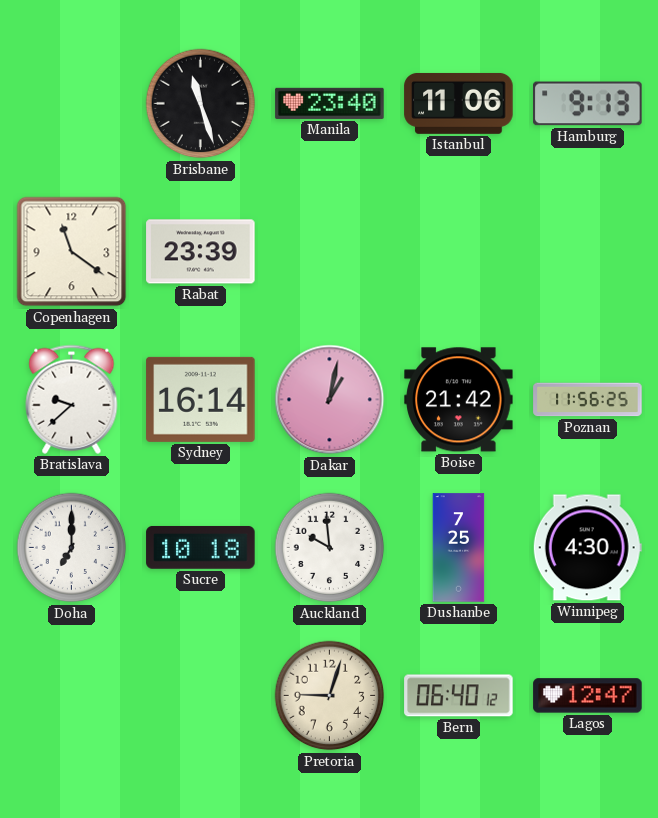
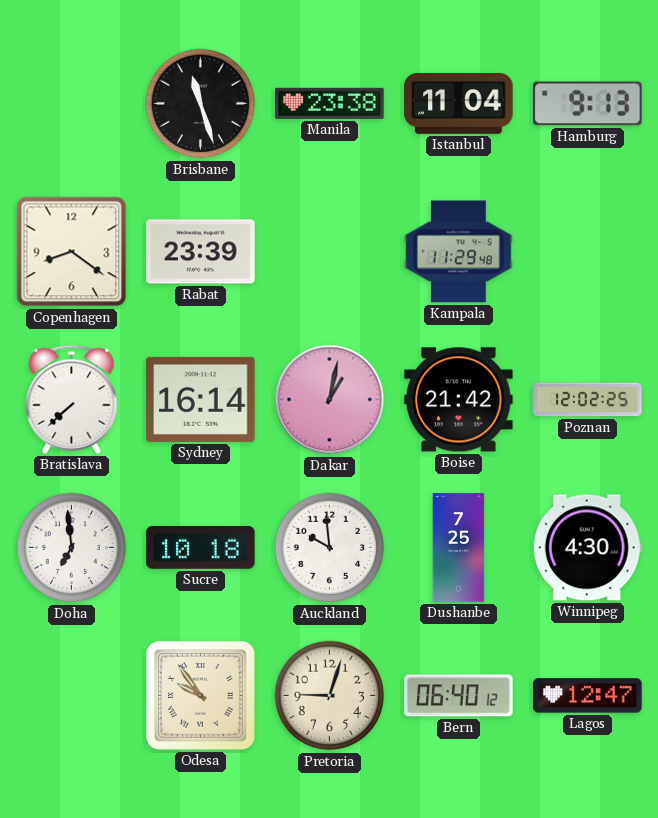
Manila: 23:40 -> 23:38 (330, 103)
Istanbul: 11:06 -> 11:04 (459, 103)
Copenhagen: 11:21 -> 8:21 (72, 252)
Kampala: none -> 11:29 (459, 252)
Bratislava: 9:38 -> 7:38 (72, 399)
Poznan: 11:56 -> 12:02 (588, 400)
Doha: 7:00 -> 6:59 (72, 548)
Odesa: none -> 9:54 (201, 696)
